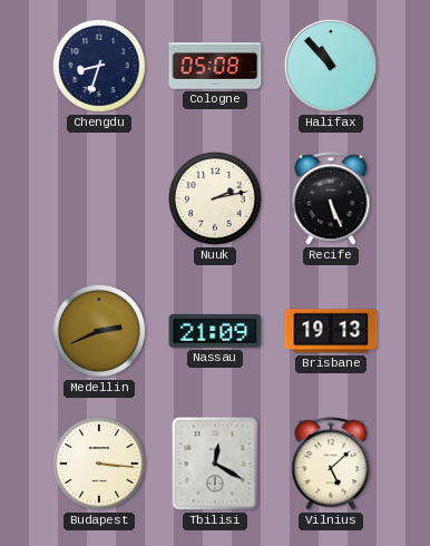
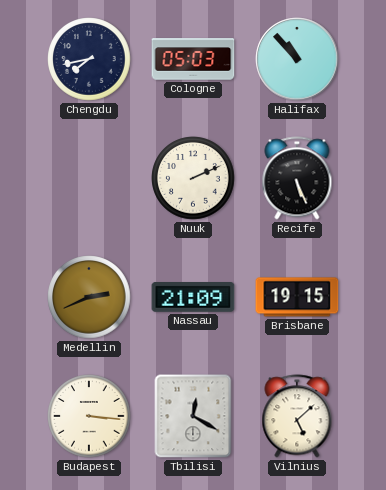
Chengdu: 8:33 -> 7:43 (89, 59)
Cologne: 05:08 -> 05:03 (193, 59)
Nuuk: 2:13 -> 2:11 (193, 178)
Brisbane: 19:13 -> 19:15 (297, 297)
